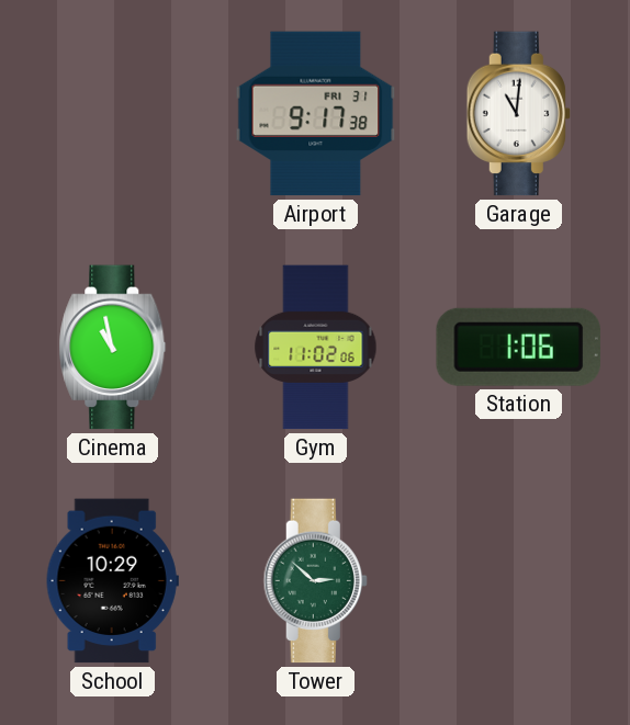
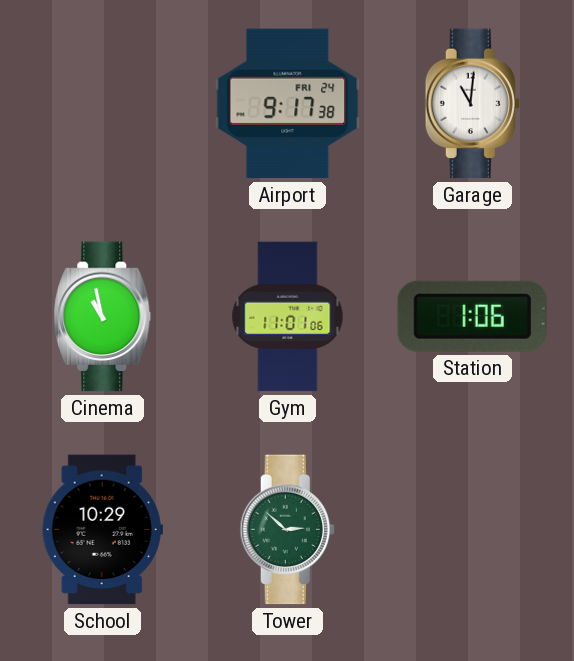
Airport date: FRI 31 -> FRI 24 (288, 104)
Gym: 11:02 -> 11:01 (288, 317)
